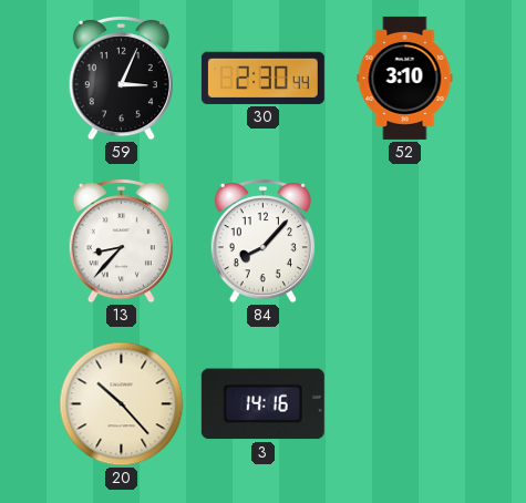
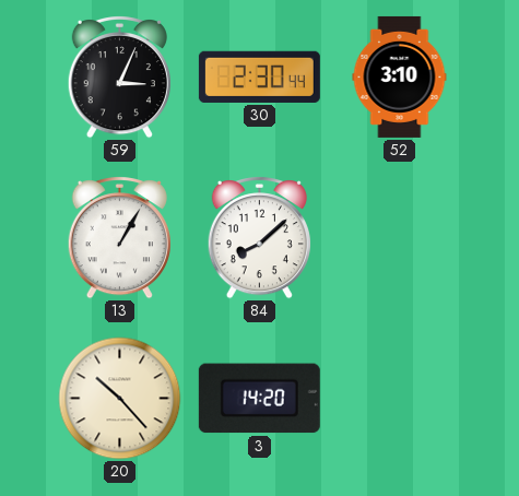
13: 8:37 -> 1:05 (119, 238)
84: 8:07 -> 8:08 (259, 238)
3: 14:16 -> 14:20 (259, 399)
